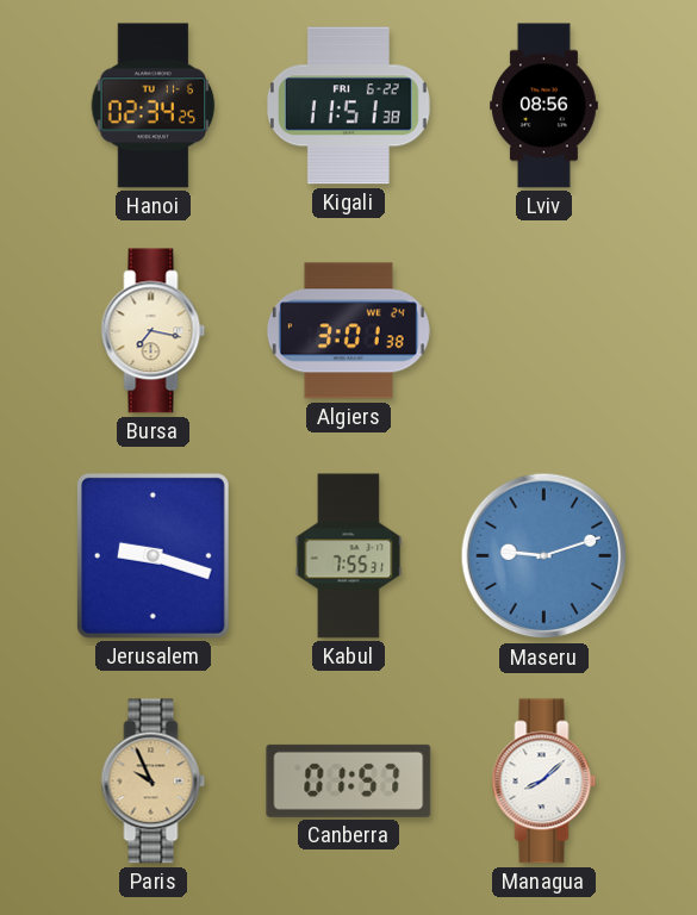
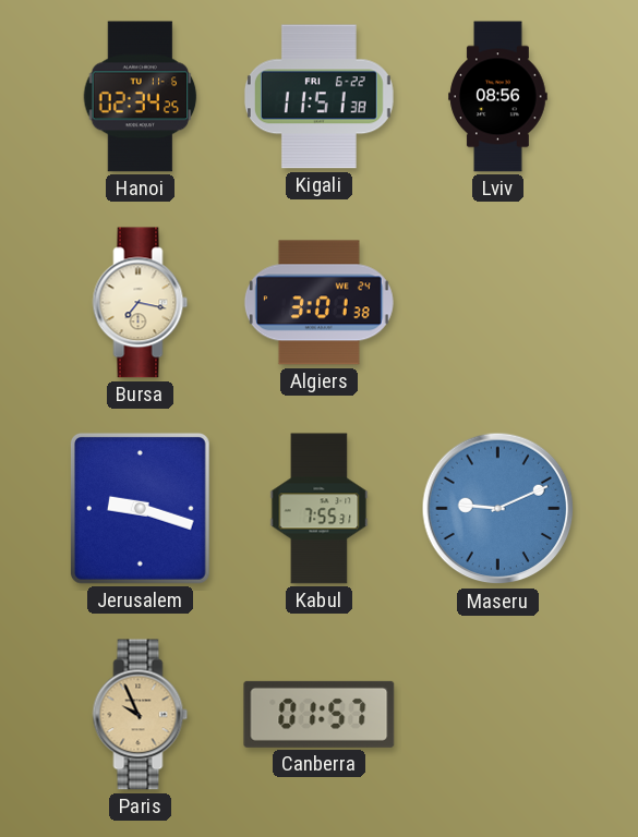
Maseru: 9:12 -> 9:11 (498, 509)
Managua: 8:08 -> none (544, 782)
